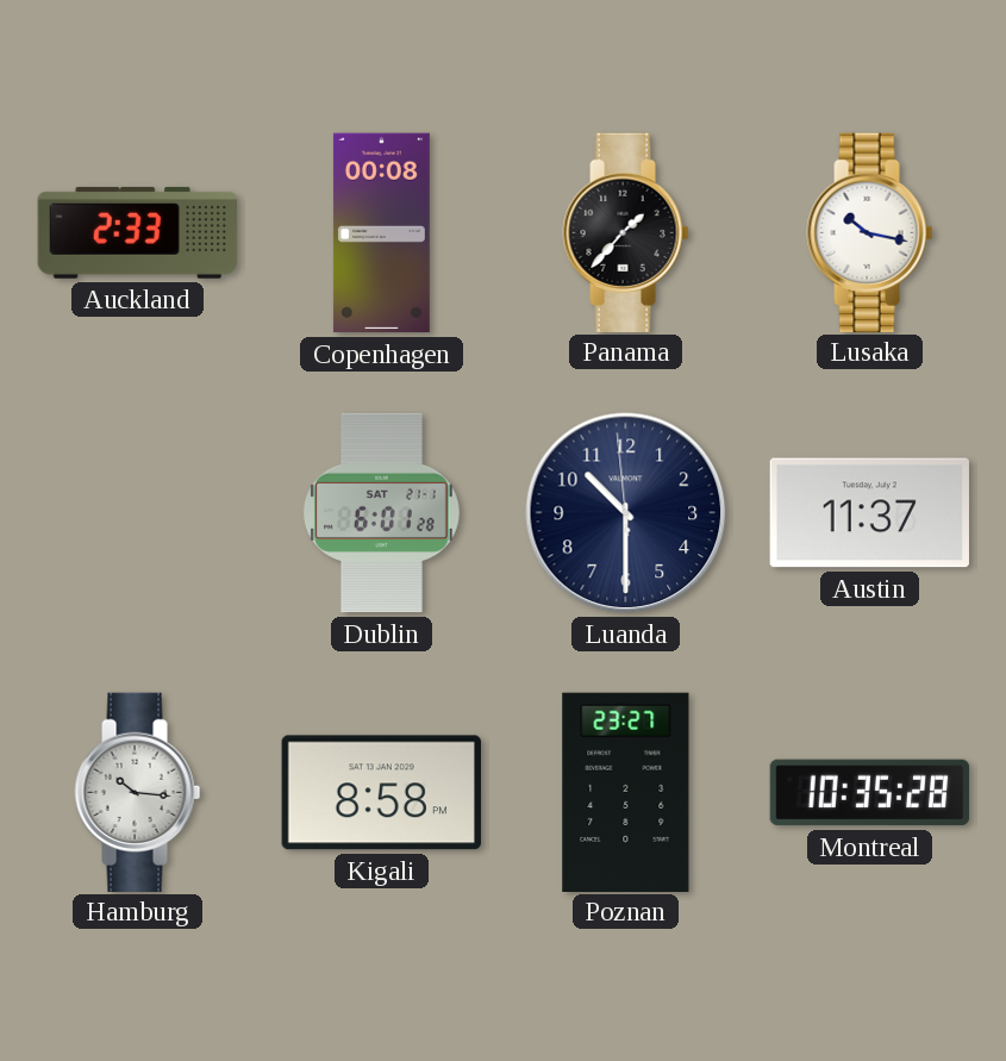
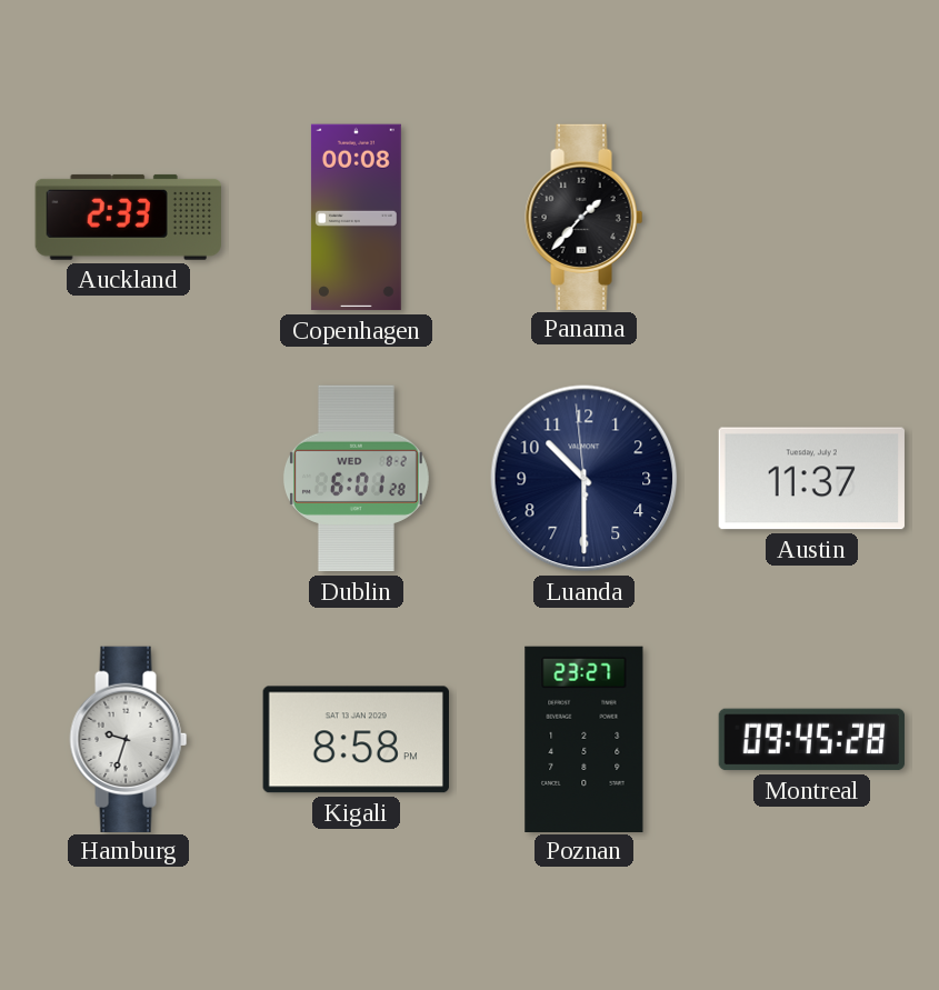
Lusaka: 10:17 -> none (870, 232)
Dublin date: SAT 21-1 -> WED 8-2 (356, 479)
Hamburg: 10:16 -> 9:33 (129, 739)
Montreal: 10:35 -> 09:45 (812, 740)
